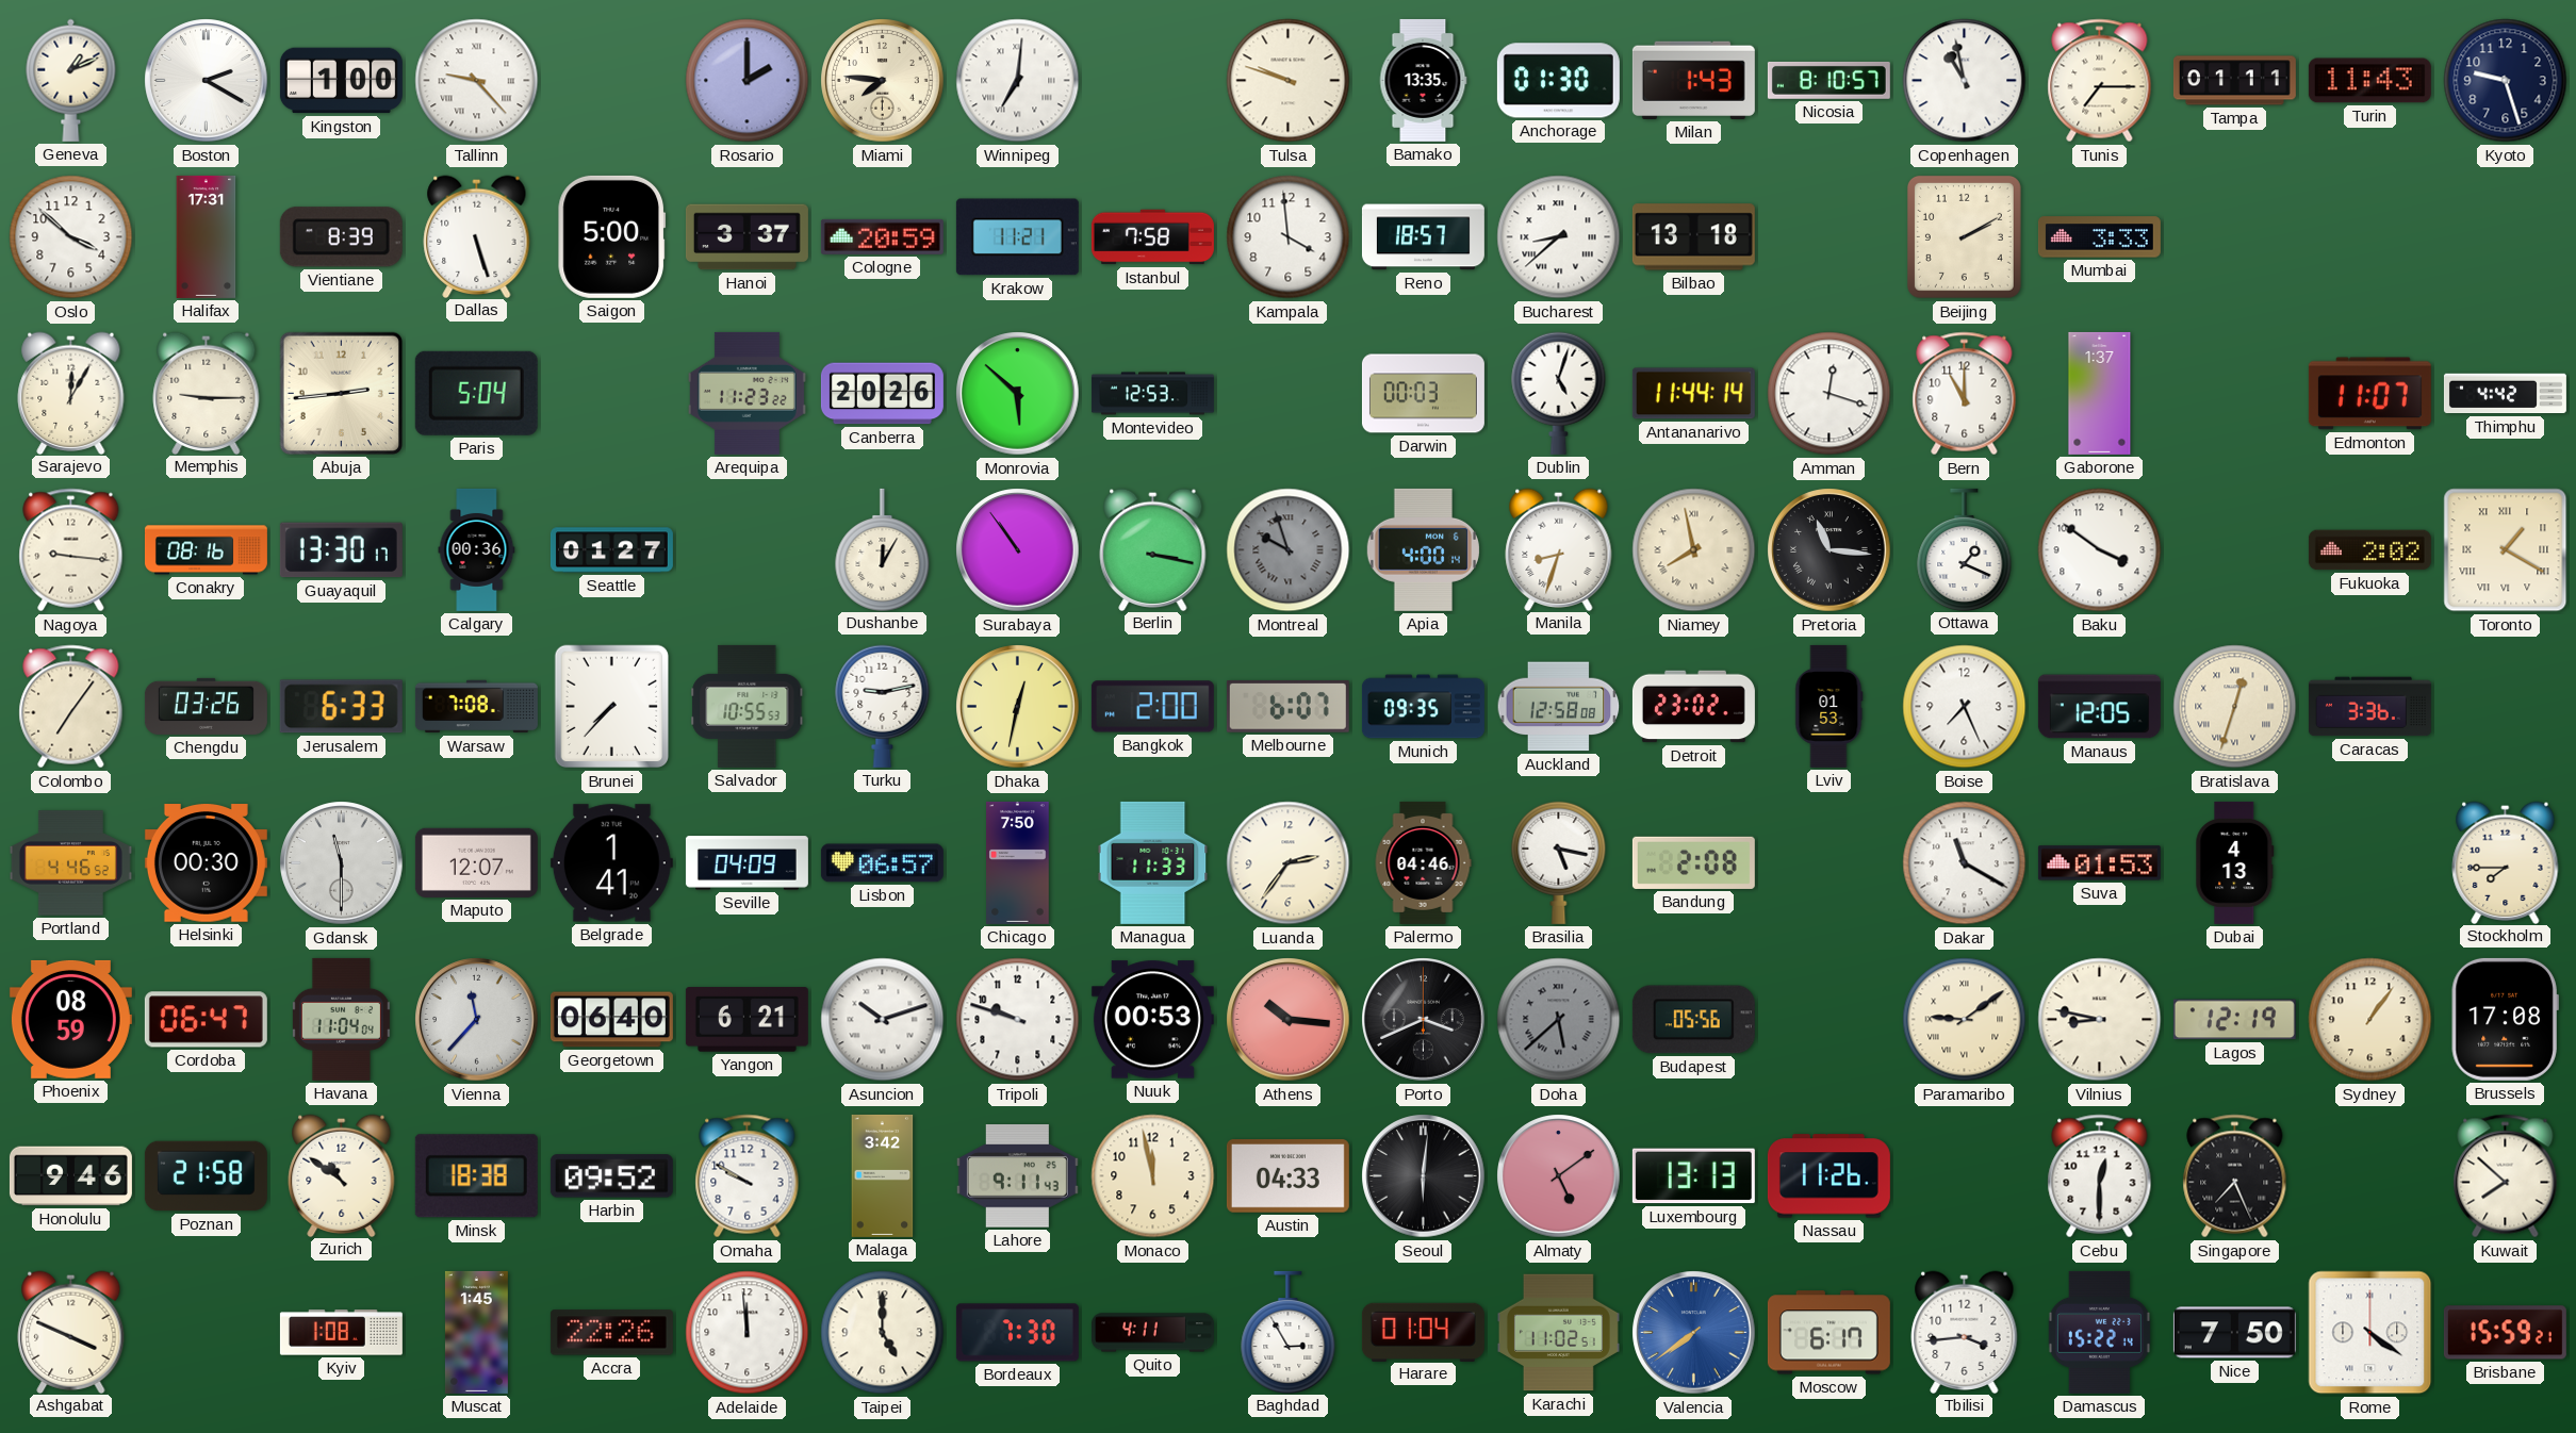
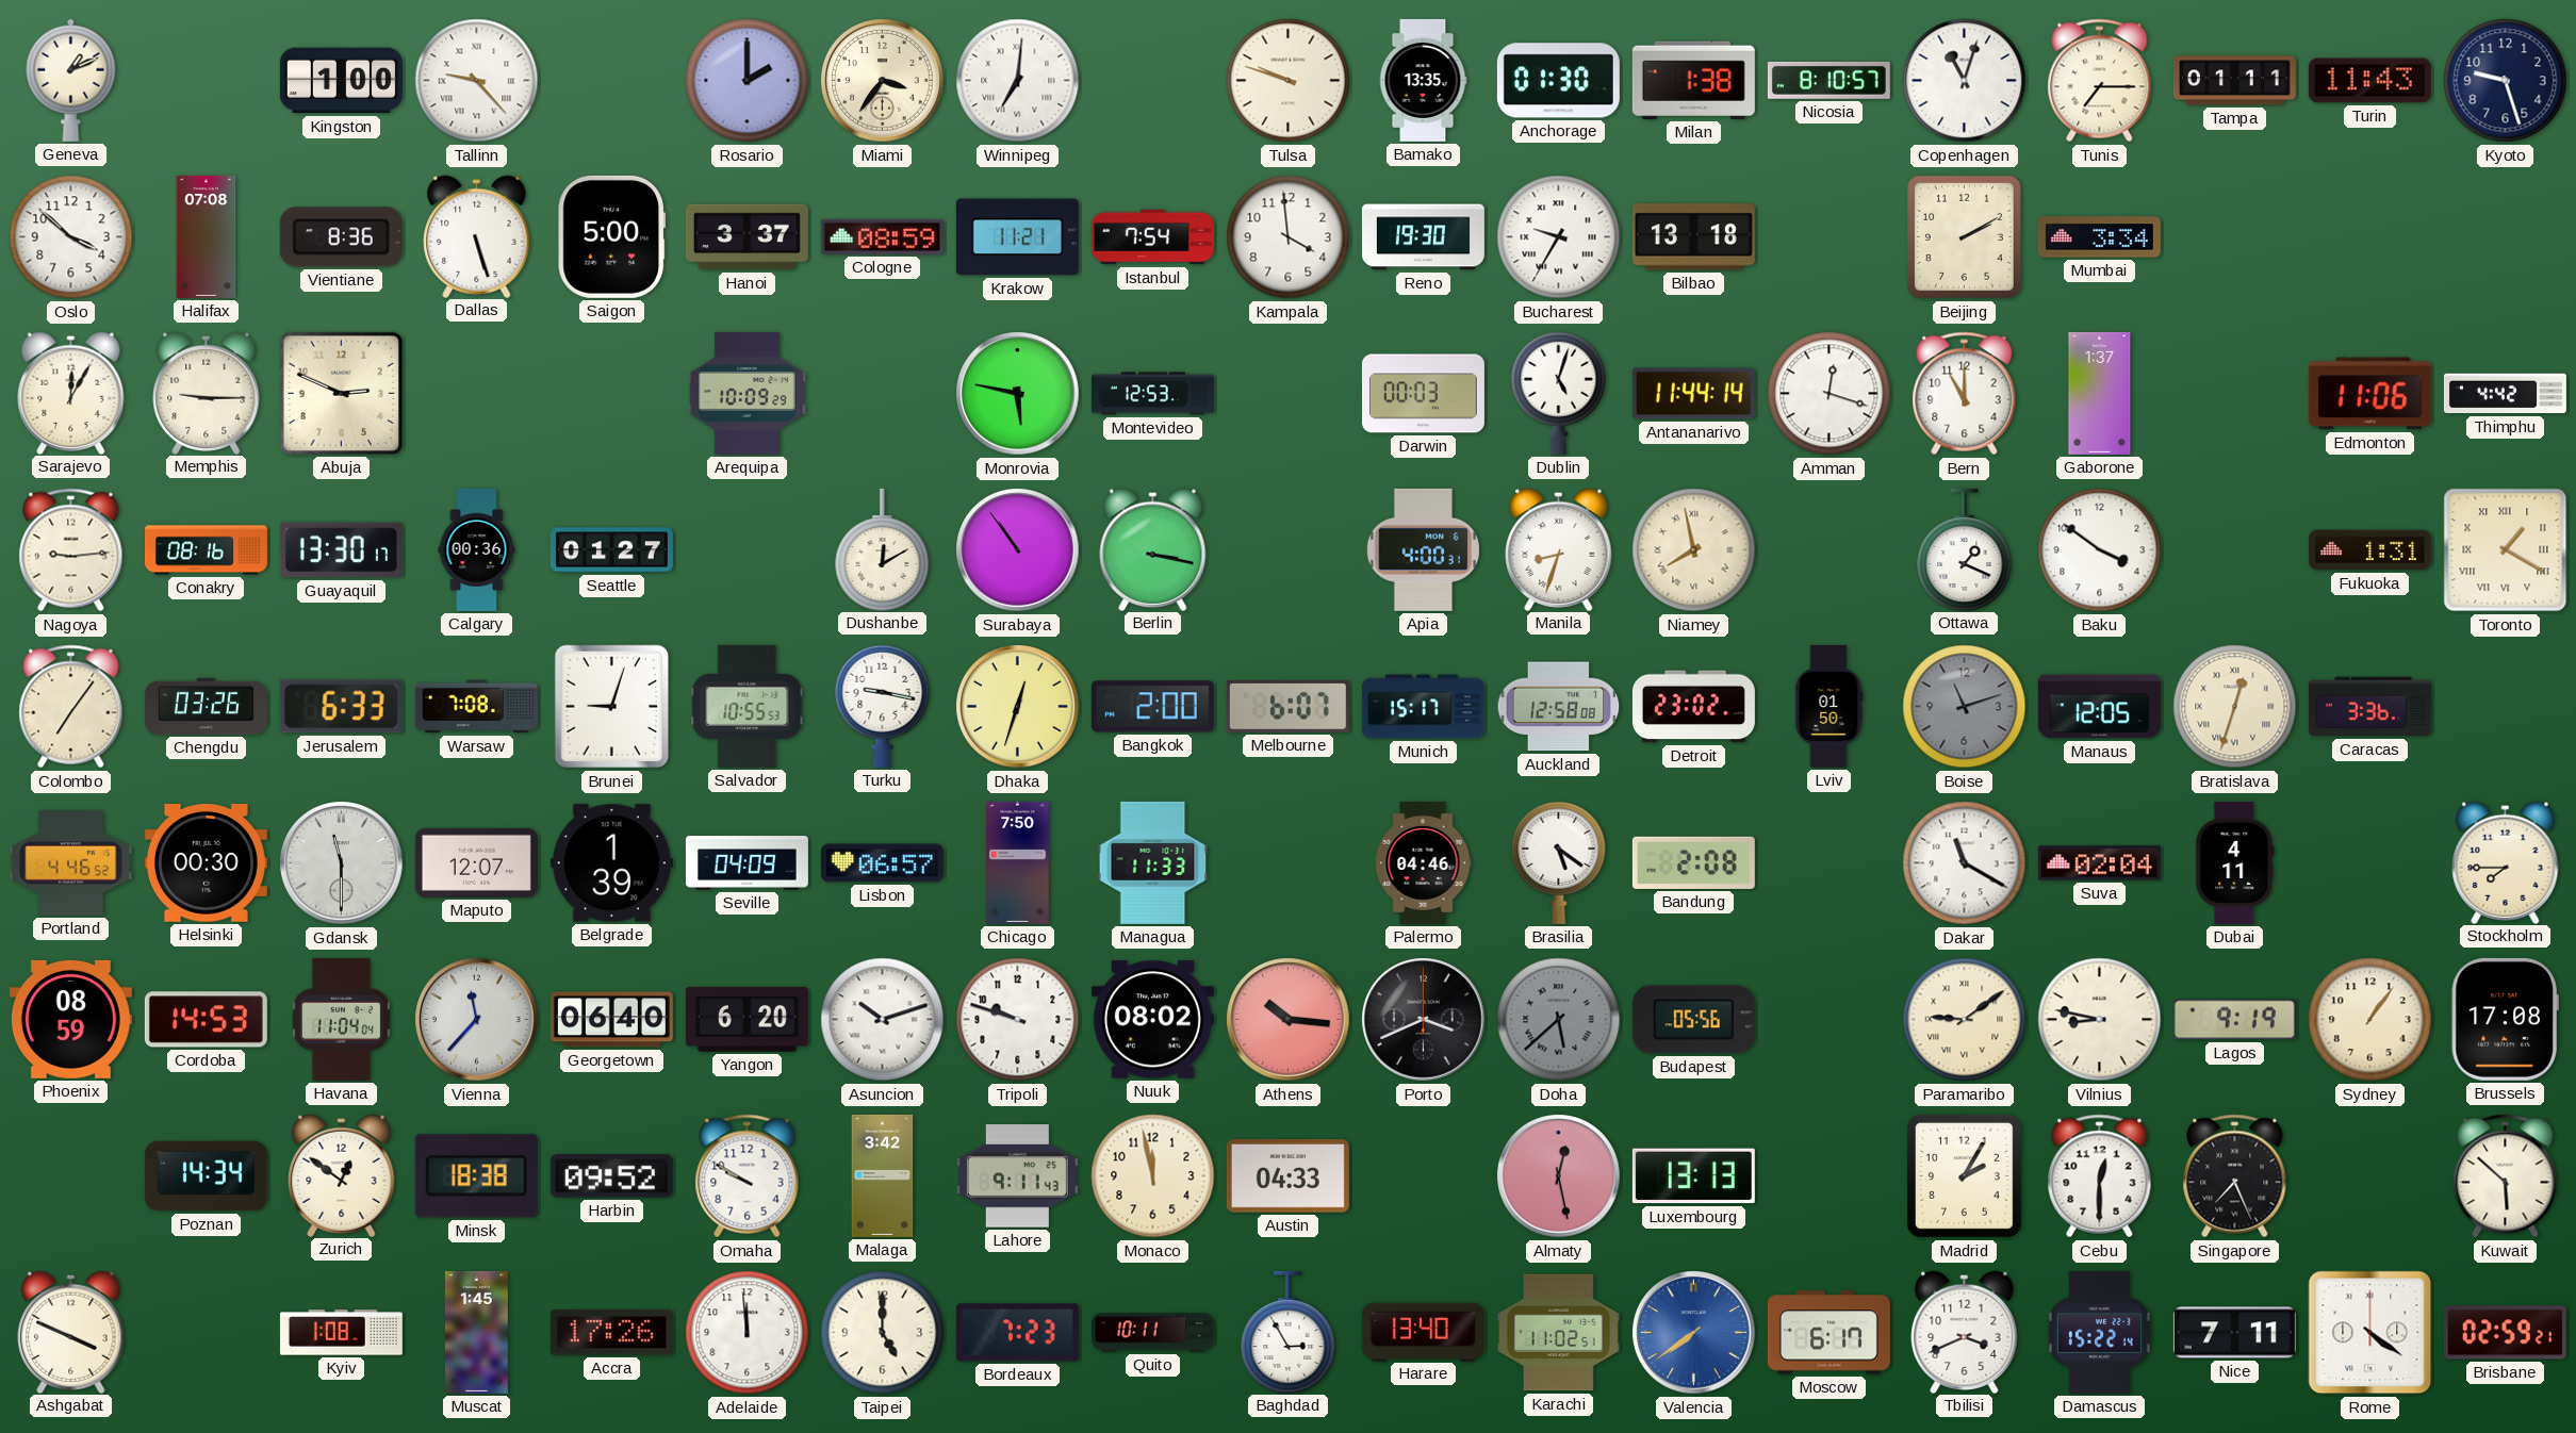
Boston: 2:20 -> none (207, 81)
Miami: 7:46 -> 3:36 (883, 81)
Milan: 1:43 -> 1:38 (1693, 80)
Copenhagen: 10:58 -> 11:03 (1965, 81)
Halifax: 17:31 -> 07:08 (207, 236)
Vientiane: 8:39 -> 8:36 (341, 237)
Cologne: 20:59 -> 08:59 (882, 236)
Istanbul: 7:58 -> 7:54 (1152, 237)
Reno: 18:57 -> 19:30 (1423, 237)
Bucharest: 8:38 -> 9:35 (1559, 237)
Mumbai: 3:33 -> 3:34 (2099, 237)
Abuja: 2:44 -> 2:49 (341, 393)
Paris: 5:04 -> none (476, 393)
Arequipa: 11:23 -> 10:09 (746, 393)
Canberra: 20:26 -> none (882, 394)
Monrovia: 5:52 -> 5:47 (1018, 394)
Edmonton: 11:07 -> 11:06 (2369, 394)
Nagoya: 9:16 -> 9:14 (71, 550)
Dushanbe: 12:05 -> 12:10 (883, 549)
Montreal: 9:57 -> none (1289, 550)
Apia: 4:00:14 -> 4:00:31 (1423, 549)
Pretoria: 11:16 -> none (1830, 550)
Fukuoka: 2:02 -> 1:31 (2369, 550)
Brunei: 7:37 -> 9:03 (612, 707)
Turku: 9:13 -> 9:17 (883, 706)
Dhaka: 12:32 -> 12:33 (1018, 707)
Munich: 09:35 -> 15:17 (1423, 707)
Lviv: 01:53 -> 01:50 (1830, 706)
Boise: 7:26 -> 11:12 (1965, 707)
Boise dial: white -> grey (1965, 707)
Belgrade: 1:41 -> 1:39 (611, 863)
Luanda: 2:36 -> none (1289, 863)
Brasilia: 5:17 -> 5:21 (1559, 862)
Suva: 01:53 -> 02:04 (2099, 863)
Dubai: 4:13 -> 4:11 (2235, 862)
Cordoba: 06:47 -> 14:53 (206, 1020)
Yangon: 6:21 -> 6:20 (746, 1020)
Nuuk: 00:53 -> 08:02 (1152, 1020)
Lagos: 12:19 -> 9:19 (2234, 1020)
Honolulu: 9:46 -> none (70, 1176)
Poznan: 21:58 -> 14:34 (206, 1176)
Zurich: 10:51 -> 12:51 (342, 1175)
Seoul: 6:01 -> none (1424, 1176)
Almaty: 5:09 -> 12:28 (1559, 1176)
Nassau: 11:26 -> none (1828, 1176)
Madrid: none -> 2:05 (1964, 1175)
Kuwait: 7:52 -> 5:52 (2506, 1176)
Accra: 22:26 -> 17:26 (611, 1333)
Bordeaux: 7:30 -> 7:23 (1017, 1333)
Quito: 4:11 -> 10:11 (1152, 1333)
Harare: 01:04 -> 13:40 (1423, 1332)
Tbilisi: 3:44 -> 3:41 (1965, 1332)
Nice: 7:50 -> 7:11 (2234, 1333)
Brisbane: 15:59 -> 02:59 (2505, 1333)
